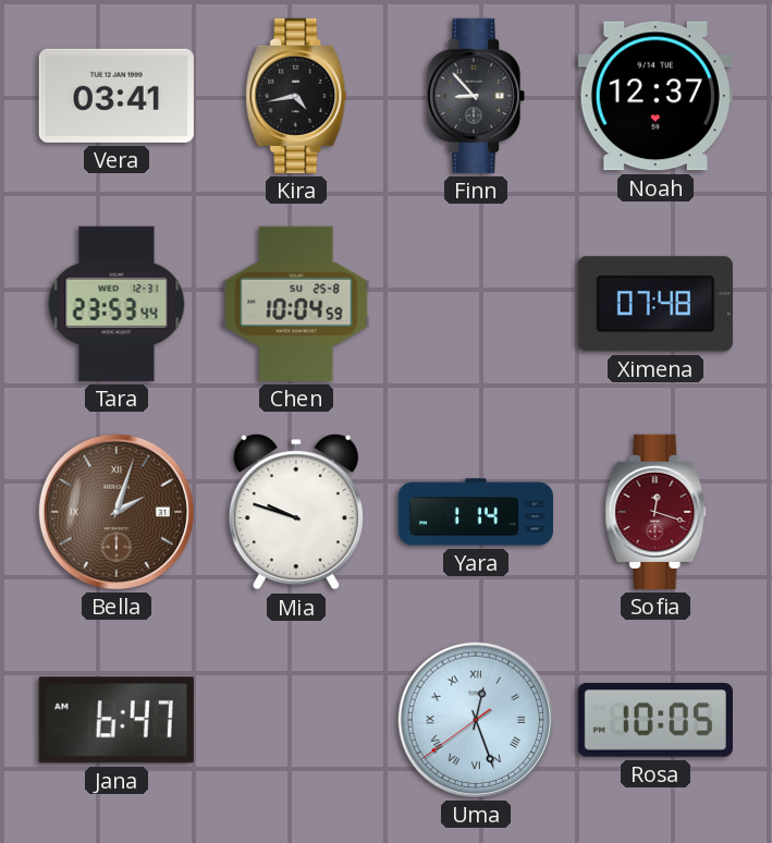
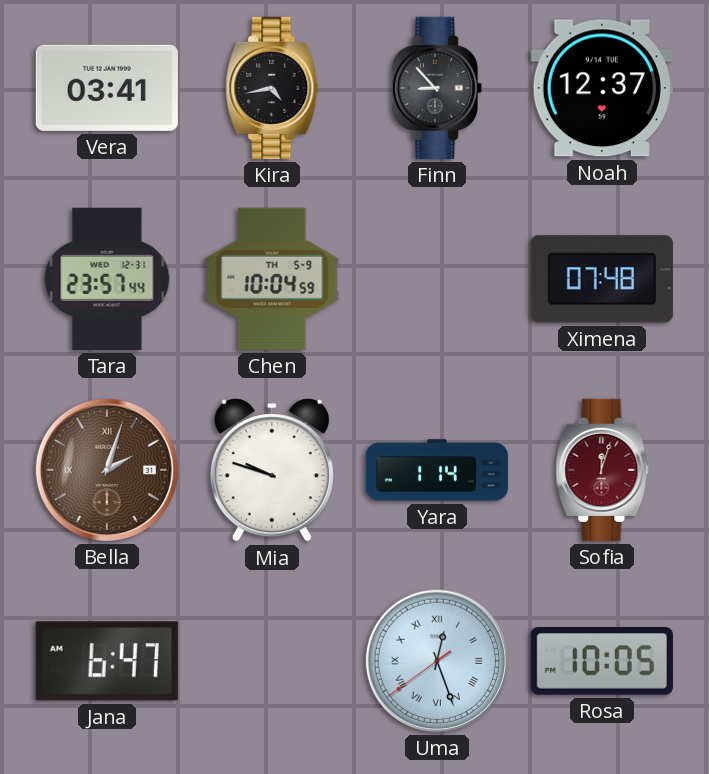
Tara: 23:53 -> 23:57 (107, 279)
Chen date: SU 25-8 -> TH 5-9 (272, 279)
Sofia: 12:18 -> 12:03 (602, 470)
